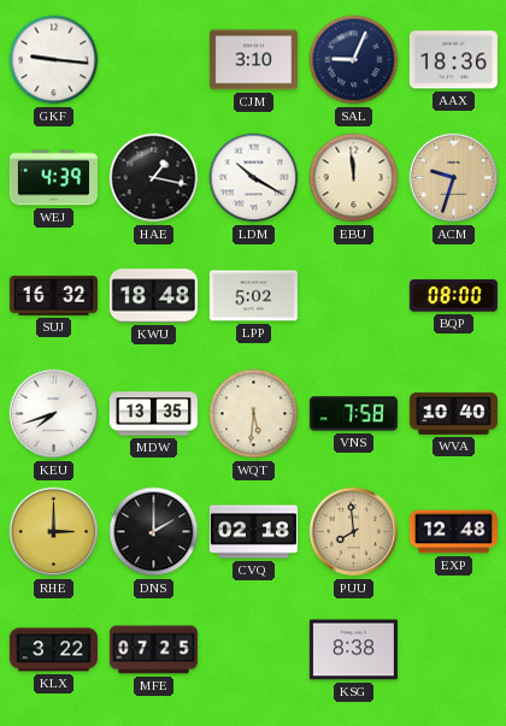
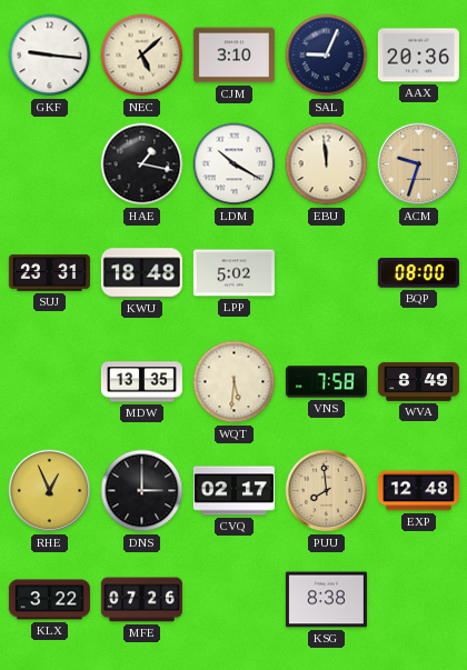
NEC: none -> 5:08 (142, 56)
AAX: 18:36 -> 20:36 (418, 56)
WEJ: 4:39 -> none (53, 178)
SUJ: 16:32 -> 23:31 (49, 272)
KEU: 7:42 -> none (54, 414)
WVA: 10:40 -> 8:49 (418, 381)
RHE: 3:00 -> 12:56 (50, 491)
DNS: 2:00 -> 3:00 (142, 491)
CVQ: 02:18 -> 02:17 (233, 491)
MFE: 07:25 -> 07:26 (141, 600)
